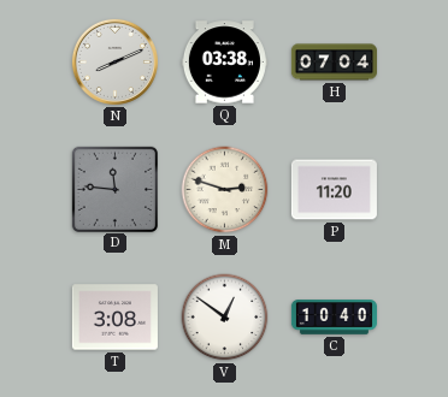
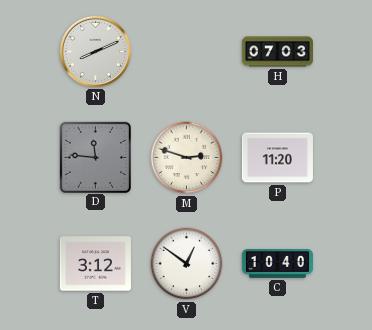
Q: 03:38 -> none (224, 63)
H: 07:04 -> 07:03 (277, 52)
T: 3:08 -> 3:12 (95, 264)
